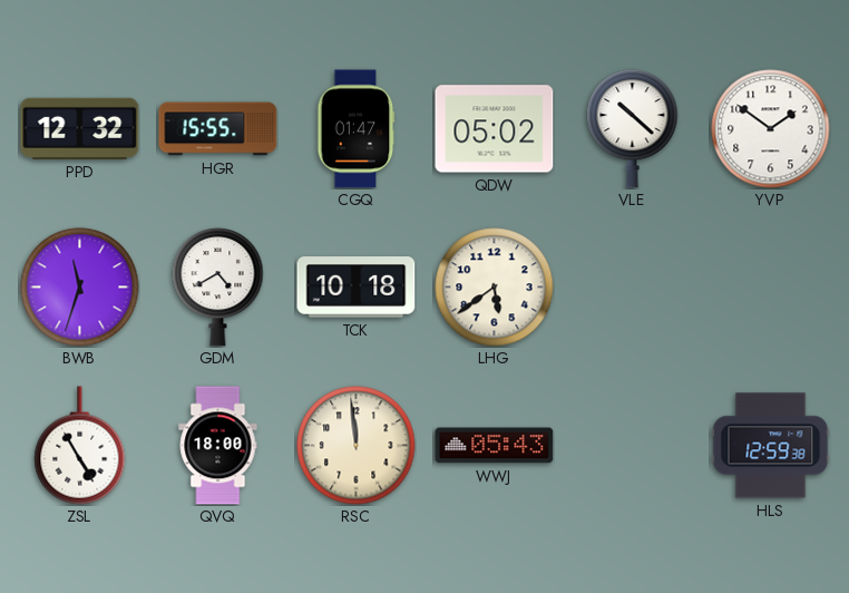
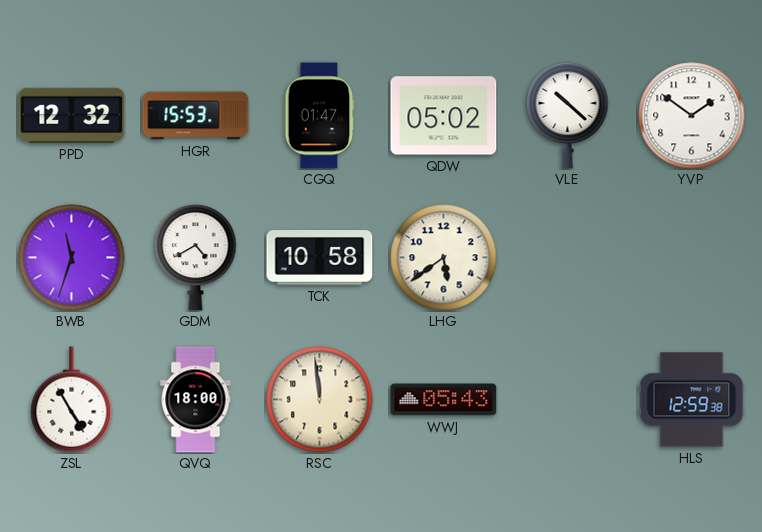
HGR: 15:55 -> 15:53 (196, 116)
TCK: 10:18 -> 10:58 (320, 258)
